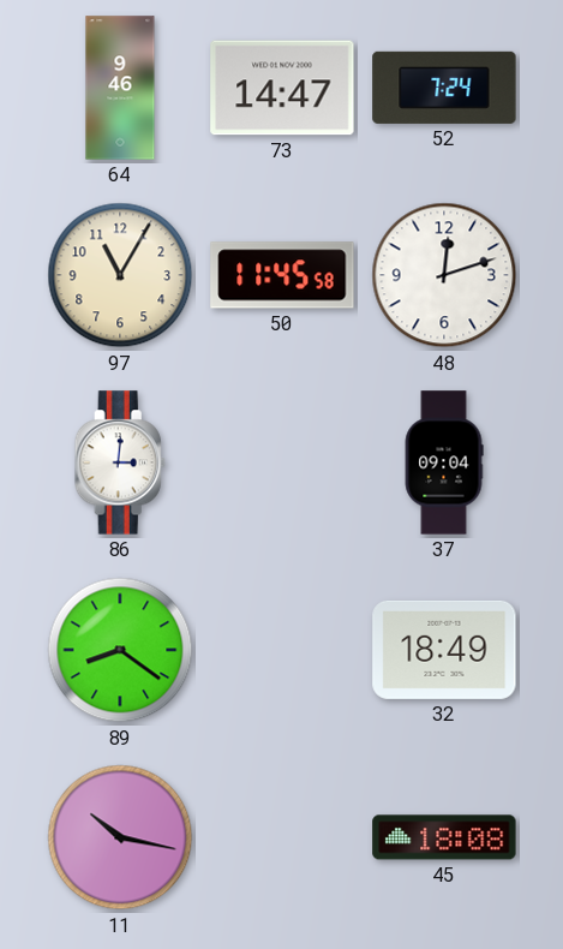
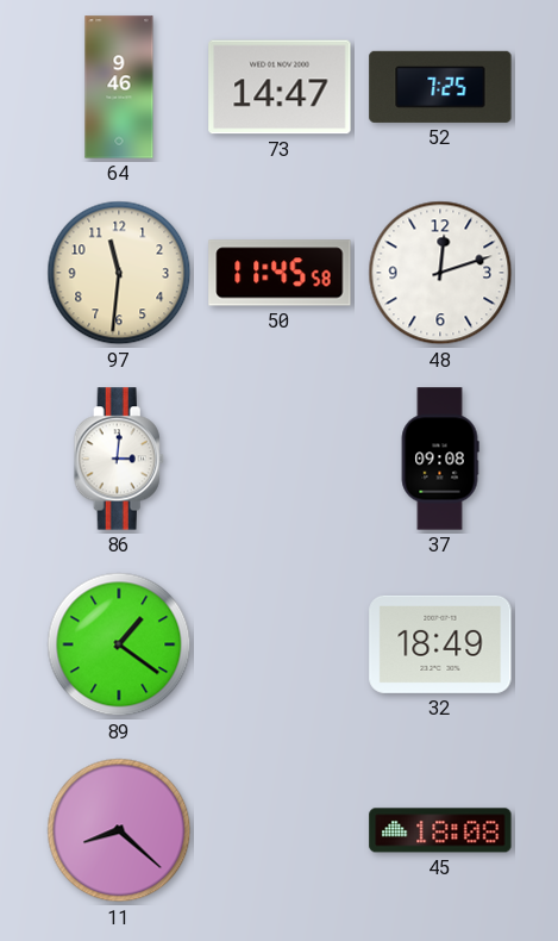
52: 7:24 -> 7:25 (440, 87)
97: 11:05 -> 11:31 (119, 273)
37: 09:04 -> 09:08 (440, 459)
89: 8:21 -> 1:21 (119, 644)
11: 10:17 -> 8:22 (119, 830)
